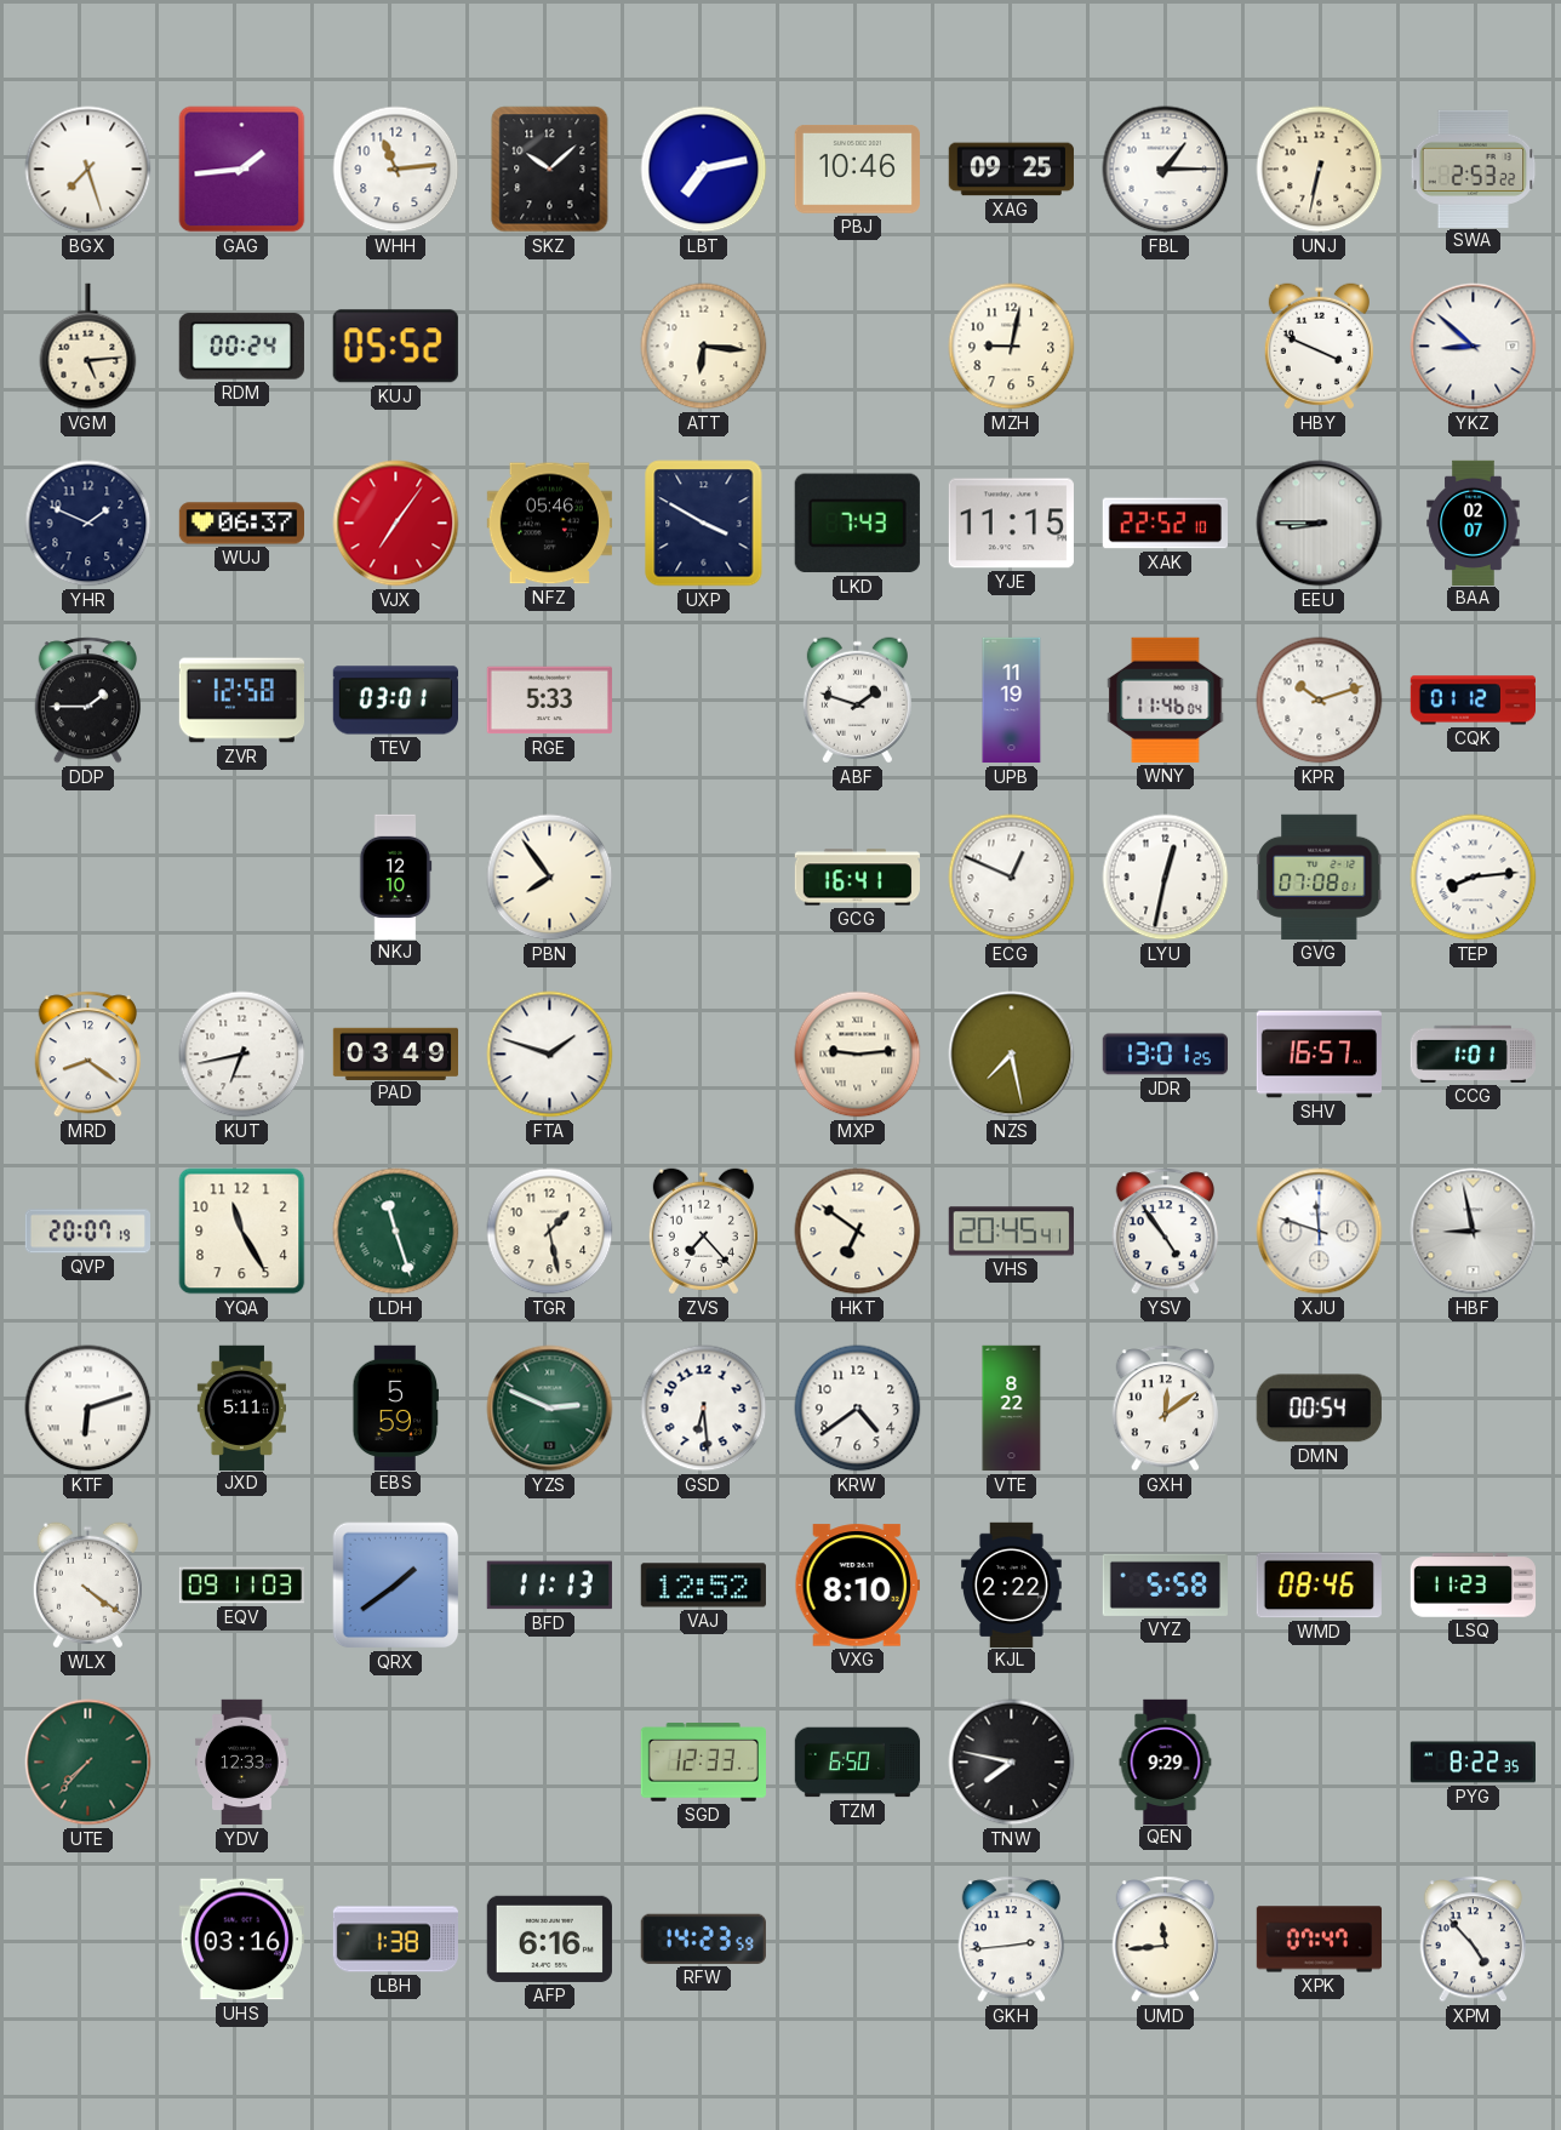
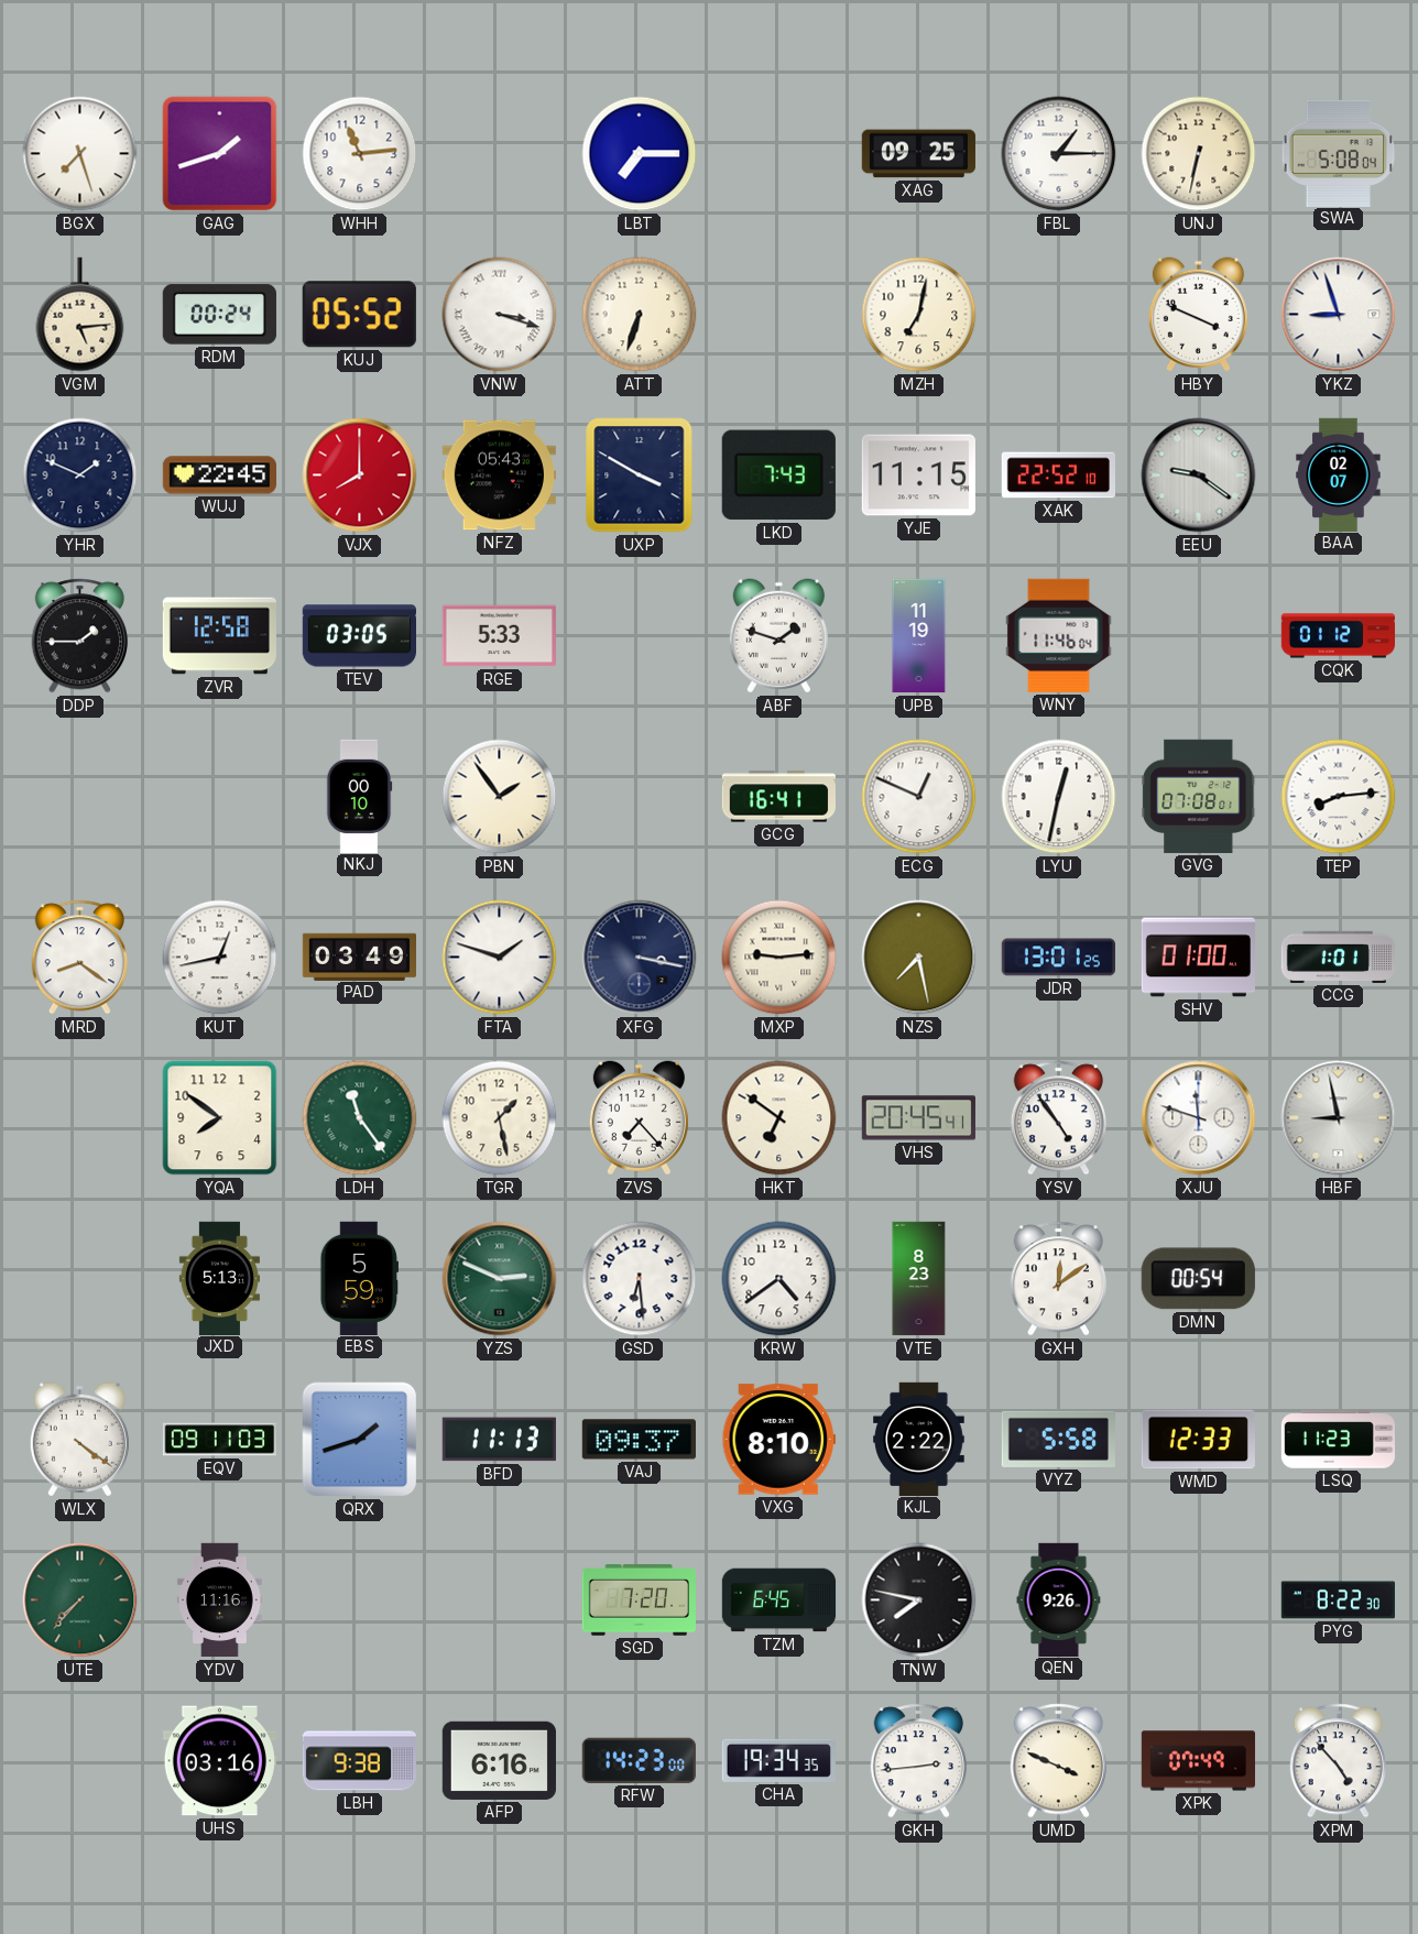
GAG: 1:44 -> 1:42 (220, 154)
SKZ: 10:08 -> none (550, 170)
LBT: 7:13 -> 7:15 (640, 154)
PBJ: 10:46 -> none (857, 170)
SWA: 2:53 -> 5:08 (1339, 153)
VNW: none -> 3:18 (500, 315)
ATT: 6:16 -> 6:33 (640, 315)
MZH: 9:02 -> 7:02 (919, 315)
YKZ: 8:52 -> 8:57 (1339, 315)
WUJ: 06:37 -> 22:45 (219, 476)
VJX: 7:06 -> 8:00 (360, 476)
NFZ: 05:46 -> 05:43 (499, 476)
EEU: 8:45 -> 9:21 (1199, 476)
TEV: 03:01 -> 03:05 (359, 636)
KPR: 10:12 -> none (1320, 701)
NKJ: 12:10 -> 00:10 (359, 796)
PBN: 7:54 -> 1:54 (500, 797)
KUT: 6:43 -> 12:43 (220, 958)
XFG: none -> 3:17 (640, 958)
SHV: 16:57 -> 01:00 (1198, 958)
QVP: 20:07 -> none (87, 1232)
YQA: 11:25 -> 7:51 (220, 1118)
LDH: 11:27 -> 11:24 (360, 1118)
KTF: 6:12 -> none (88, 1409)
JXD: 5:11 -> 5:13 (219, 1278)
VTE: 8:22 -> 8:23 (919, 1279)
QRX: 1:39 -> 1:42 (360, 1440)
VAJ: 12:52 -> 09:37 (639, 1440)
WMD: 08:46 -> 12:33 (1198, 1440)
YDV: 12:33 -> 11:16 (220, 1600)
SGD: 12:33 -> 7:20 (639, 1600)
TZM: 6:50 -> 6:45 (779, 1600)
QEN: 9:29 -> 9:26 (1059, 1599)
PYG: 8:22:35 -> 8:22:30 (1338, 1600)
LBH: 1:38 -> 9:38 (359, 1761)
RFW: 14:23:59 -> 14:23:00 (639, 1760)
CHA: none -> 19:34 (778, 1760)
UMD: 11:44 -> 3:49 (1059, 1761)
XPK: 07:47 -> 07:49 (1198, 1761)
